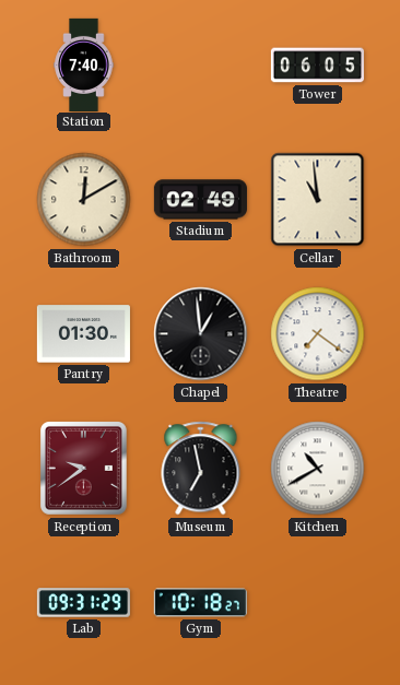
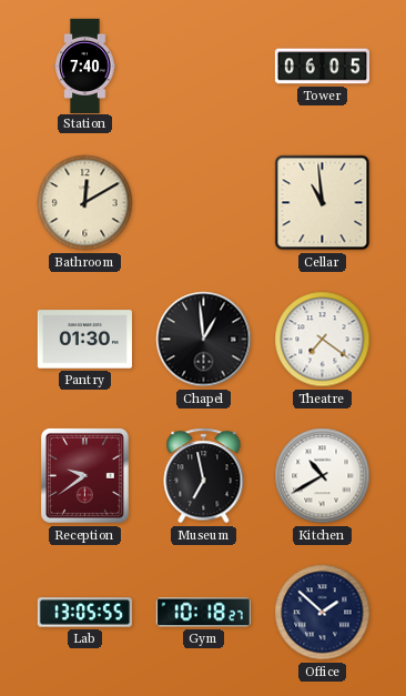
Stadium: 02:49 -> none (200, 200)
Lab: 09:31 -> 13:05 (84, 613)
Office: none -> 1:52 (323, 613)
